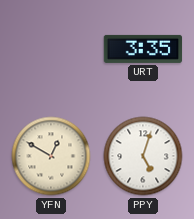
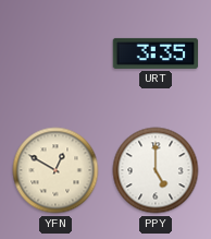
PPY: 5:03 -> 5:00 (156, 170)
